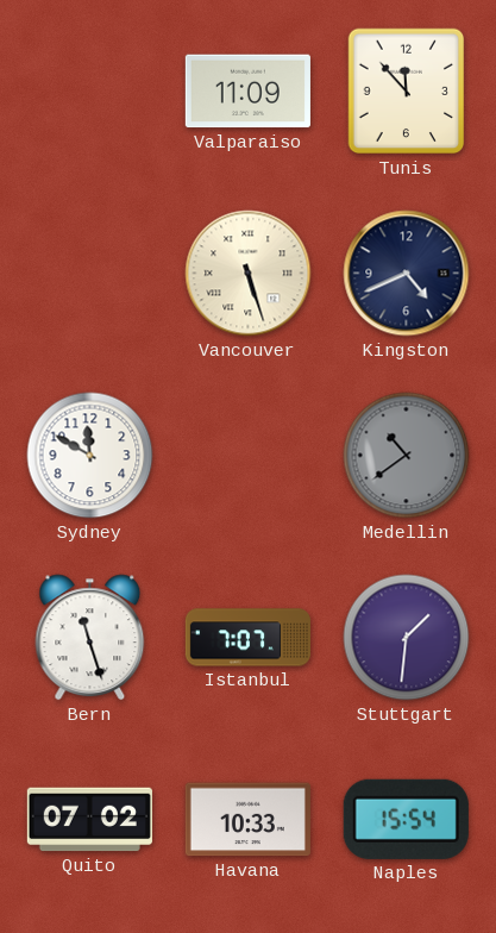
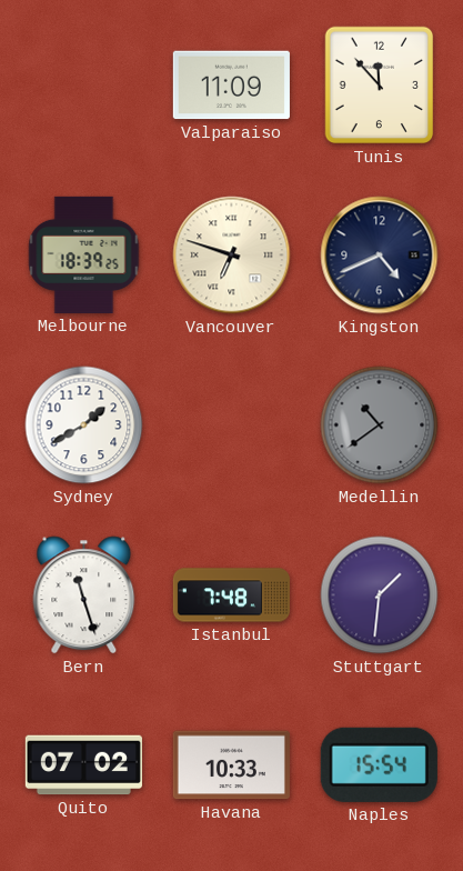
Melbourne: none -> 18:39 (84, 254)
Vancouver: 5:27 -> 6:48 (232, 256)
Sydney: 11:50 -> 1:40 (84, 426)
Istanbul: 7:07 -> 7:48 (231, 595)
